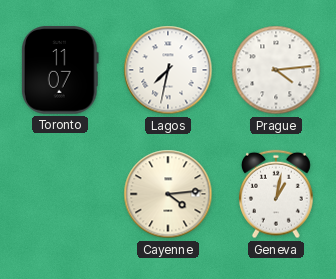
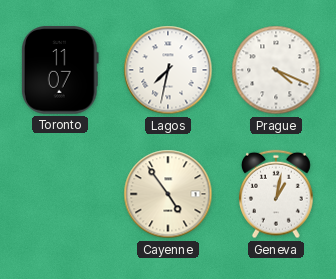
Prague: 4:14 -> 4:19 (276, 70)
Cayenne: 4:14 -> 4:54 (168, 194)
